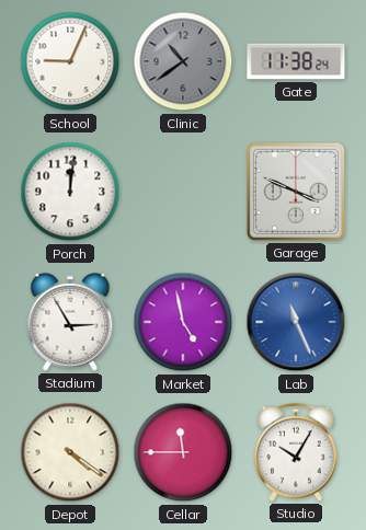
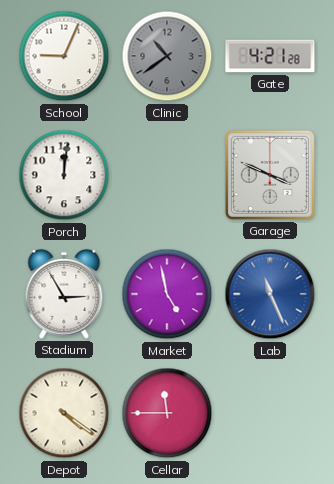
Gate: 11:38 -> 4:21 (270, 56)
Studio: 10:05 -> none (296, 452)
